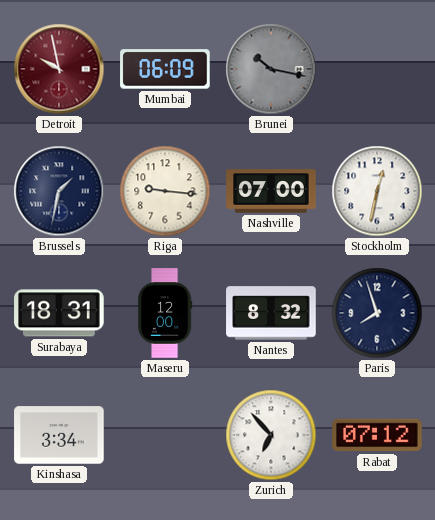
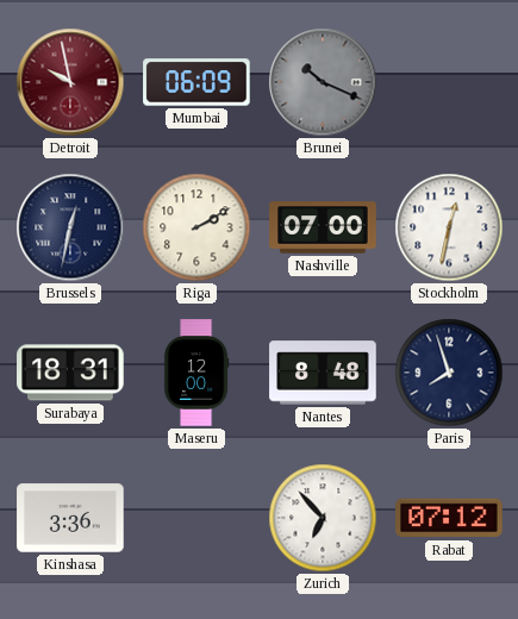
Brunei: 10:17 -> 10:19 (323, 82)
Brussels: 1:32 -> 12:32 (70, 227)
Riga: 9:16 -> 2:10 (196, 227)
Nantes: 8:32 -> 8:48 (323, 373)
Kinshasa: 3:34 -> 3:36 (70, 518)
